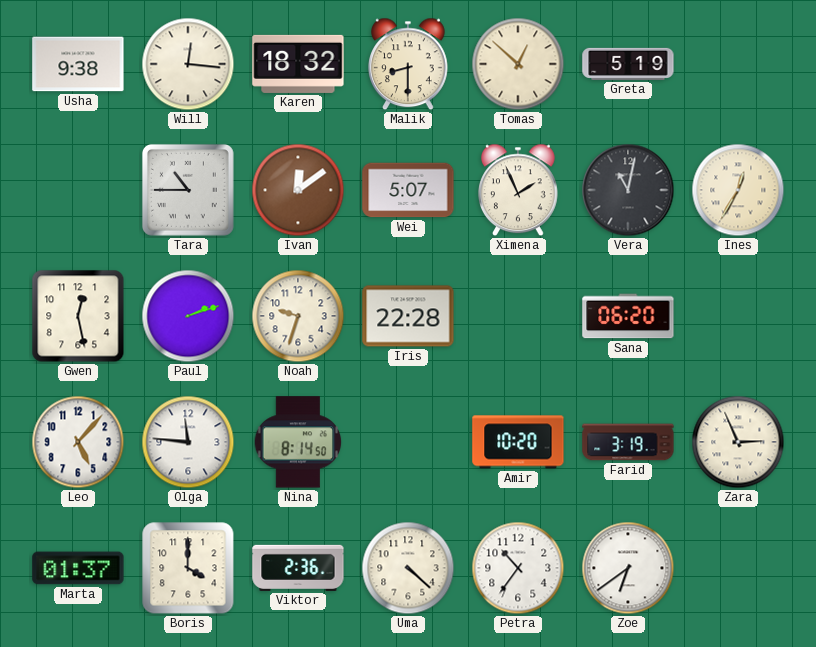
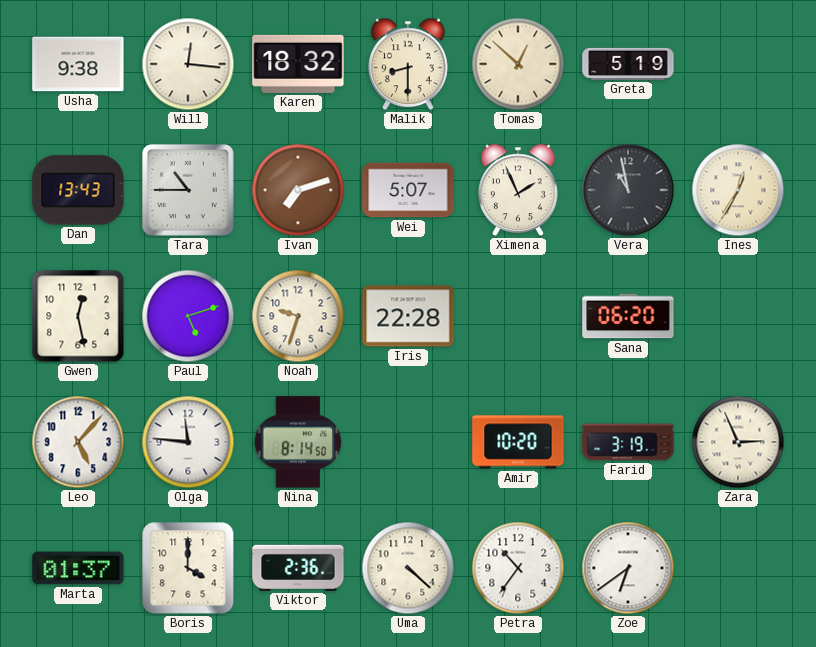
Dan: none -> 13:43 (78, 190)
Ivan: 12:09 -> 7:12 (298, 190)
Vera: 11:02 -> 10:58 (628, 190)
Paul: 2:12 -> 5:12 (188, 316)
